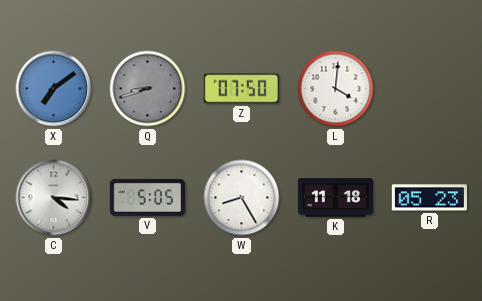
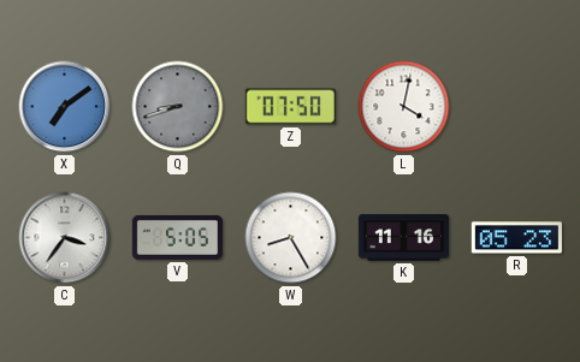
L: 4:01 -> 4:02 (404, 107)
C: 4:16 -> 3:36 (65, 238)
K: 11:18 -> 11:16 (403, 238)
